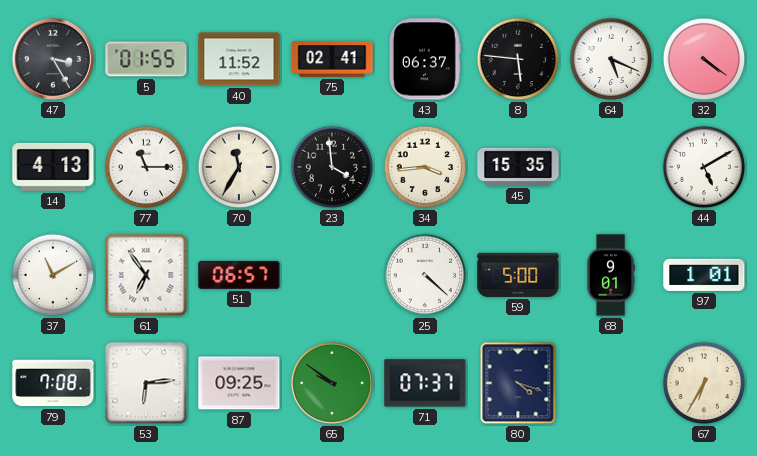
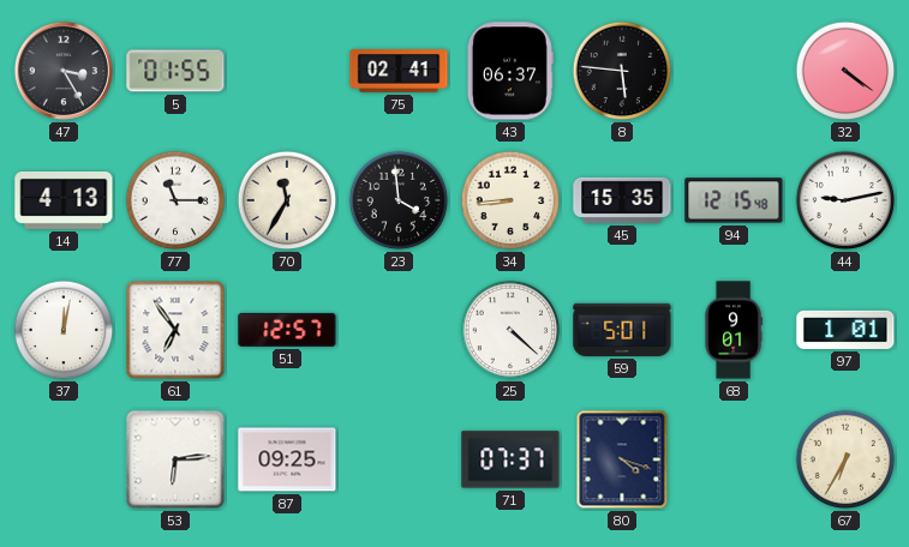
40: 11:52 -> none (239, 59)
64: 5:19 -> none (611, 59)
34: 3:44 -> 8:44 (510, 200)
94: none -> 12:15 (734, 200)
44: 5:10 -> 9:13 (845, 200)
37: 11:10 -> 12:02 (64, 330)
51: 06:57 -> 12:57 (287, 330)
59: 5:00 -> 5:01 (622, 330)
79: 7:08 -> none (53, 383)
65: 9:51 -> none (332, 383)
